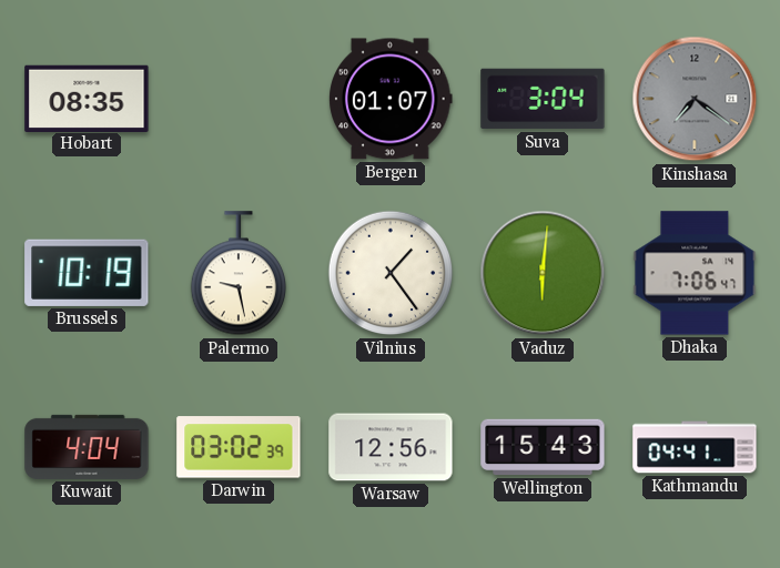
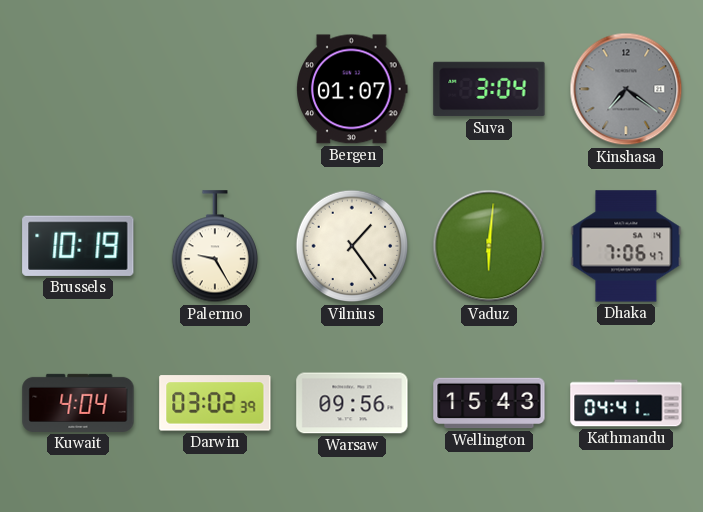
Hobart: 08:35 -> none (87, 98)
Palermo: 9:28 -> 9:25 (214, 247)
Warsaw: 12:56 -> 09:56 (352, 403)
